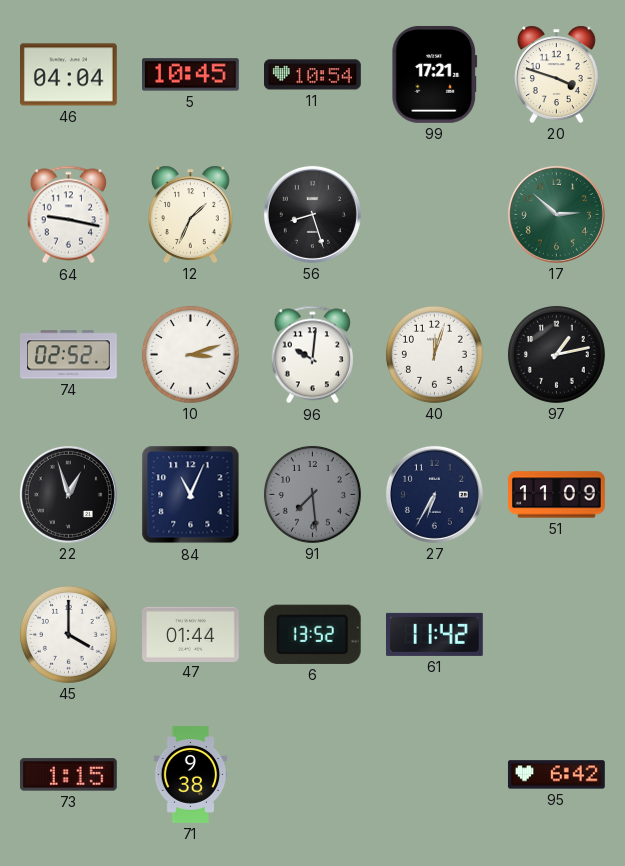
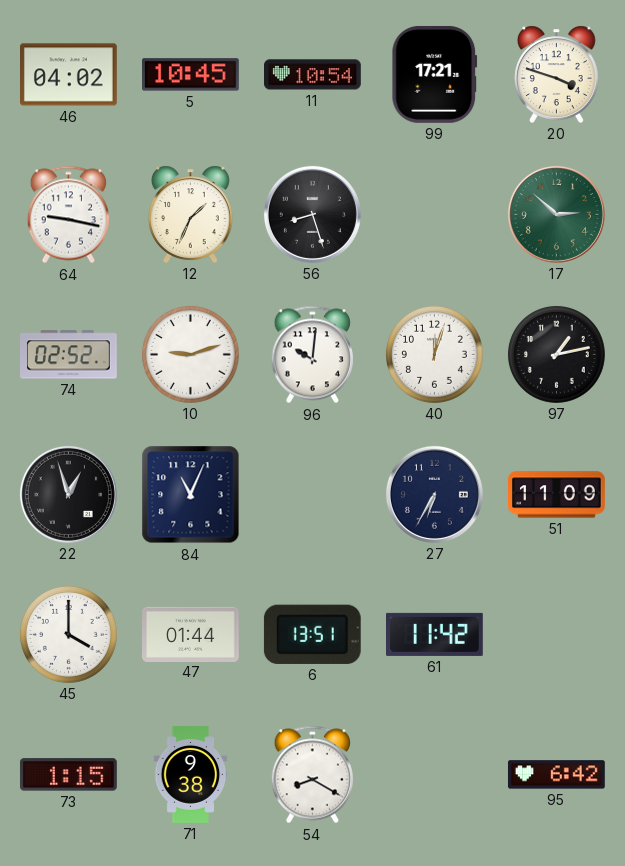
46: 04:04 -> 04:02 (69, 75)
10: 3:12 -> 9:12 (191, 355)
91: 7:29 -> none (313, 495)
6: 13:52 -> 13:51 (312, 634)
54: none -> 8:20 (312, 775)
